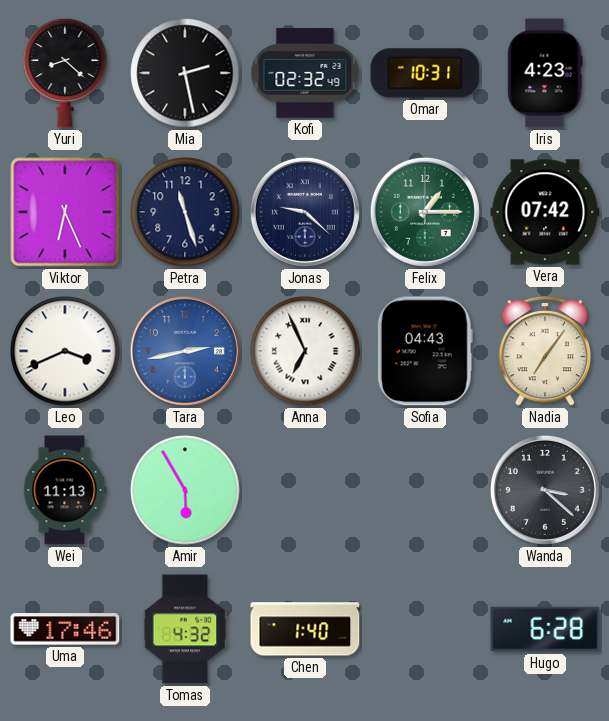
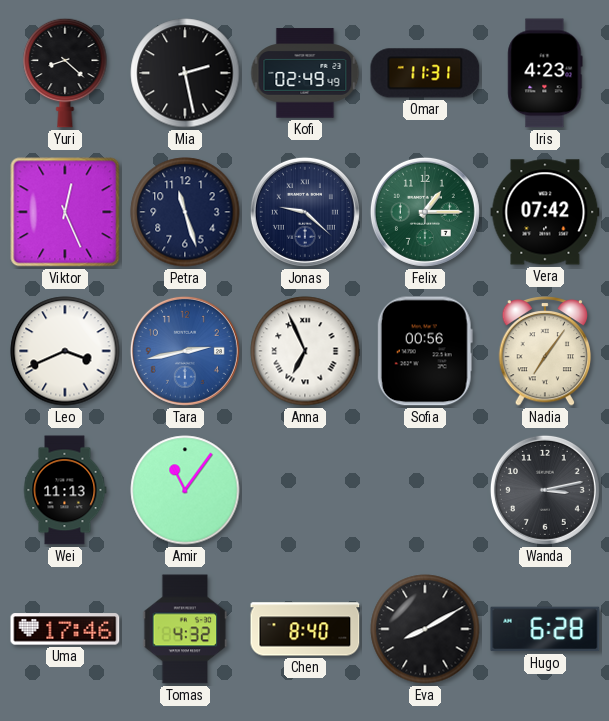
Kofi: 02:32 -> 02:49 (305, 73)
Omar: 10:31 -> 11:31 (425, 73)
Viktor: 6:26 -> 12:26 (65, 212)
Sofia: 04:43 -> 00:56 (425, 351)
Amir: 5:55 -> 11:06 (185, 490)
Wanda: 3:22 -> 3:13 (545, 490)
Chen: 1:40 -> 8:40 (305, 629)
Eva: none -> 8:10 (425, 629)
